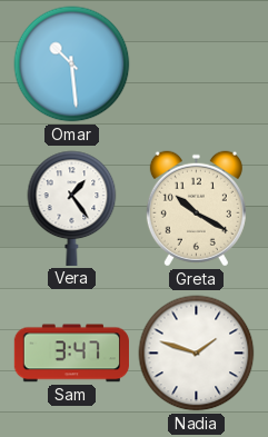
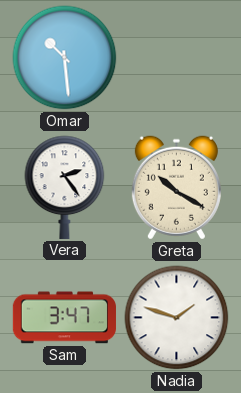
Vera: 1:24 -> 2:24 (65, 187)
